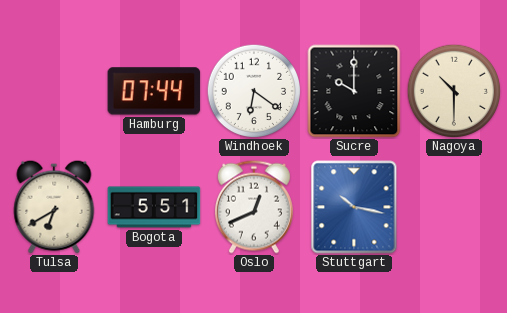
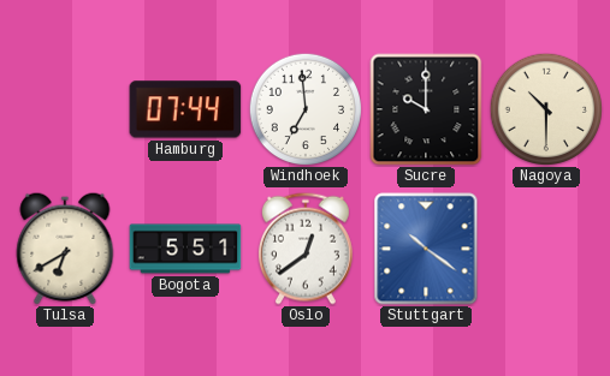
Windhoek: 6:21 -> 6:59 (306, 109)
Oslo: 12:41 -> 12:39 (306, 249)
Stuttgart: 10:17 -> 10:21 (426, 249)
